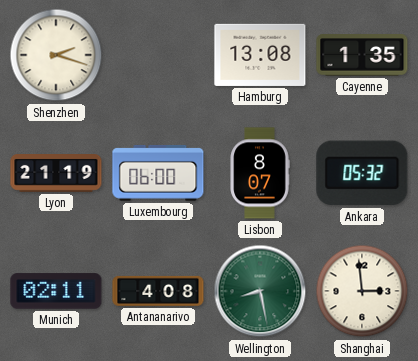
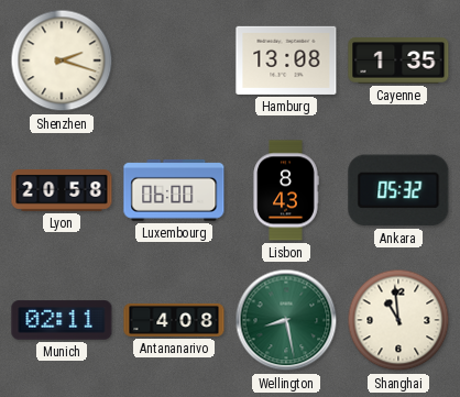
Lyon: 21:19 -> 20:58 (62, 191)
Lisbon: 8:07 -> 8:43 (286, 190)
Shanghai: 2:59 -> 10:59 (398, 320)
